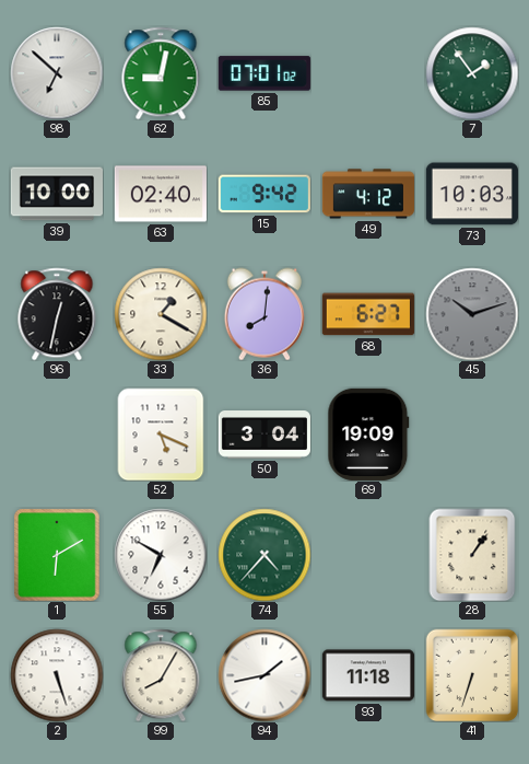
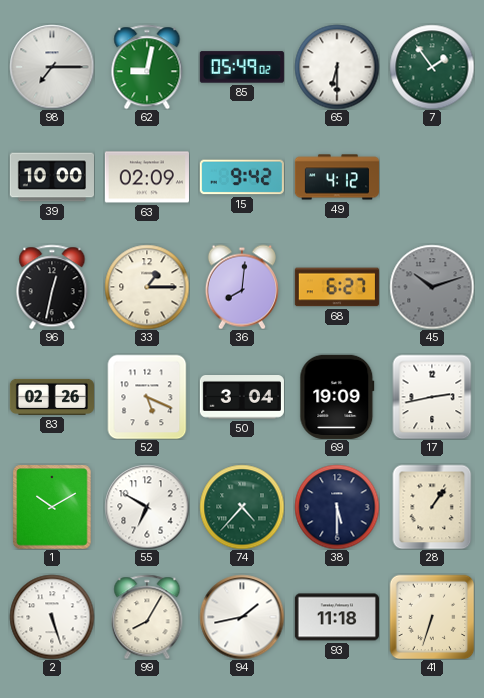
98: 6:52 -> 7:15 (52, 67)
85: 07:01 -> 05:49 (242, 67)
65: none -> 6:30 (337, 67)
63: 02:40 -> 02:09 (147, 177)
73: 10:03 -> none (472, 194)
33: 1:20 -> 1:15 (147, 287)
83: none -> 02:26 (51, 397)
17: none -> 2:43 (432, 397)
1: 6:10 -> 10:10 (52, 507)
38: none -> 5:30 (337, 507)
